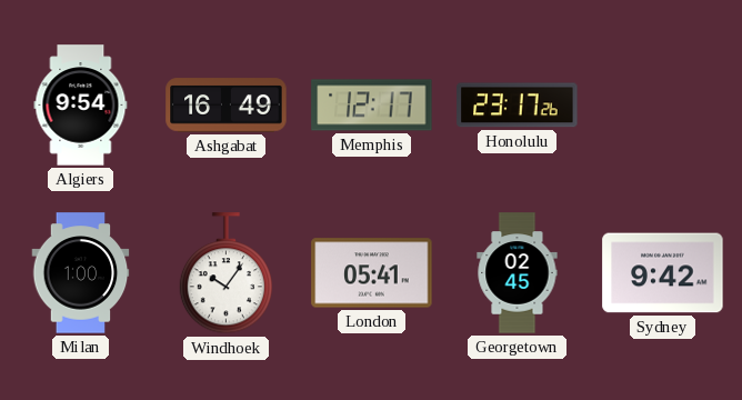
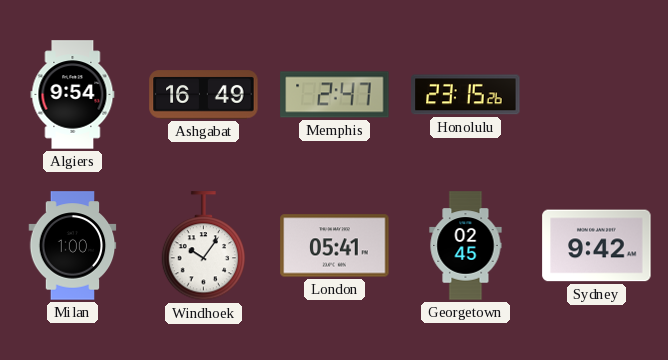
Memphis: 12:17 -> 2:47 (335, 95)
Honolulu: 23:17 -> 23:15 (466, 95)
